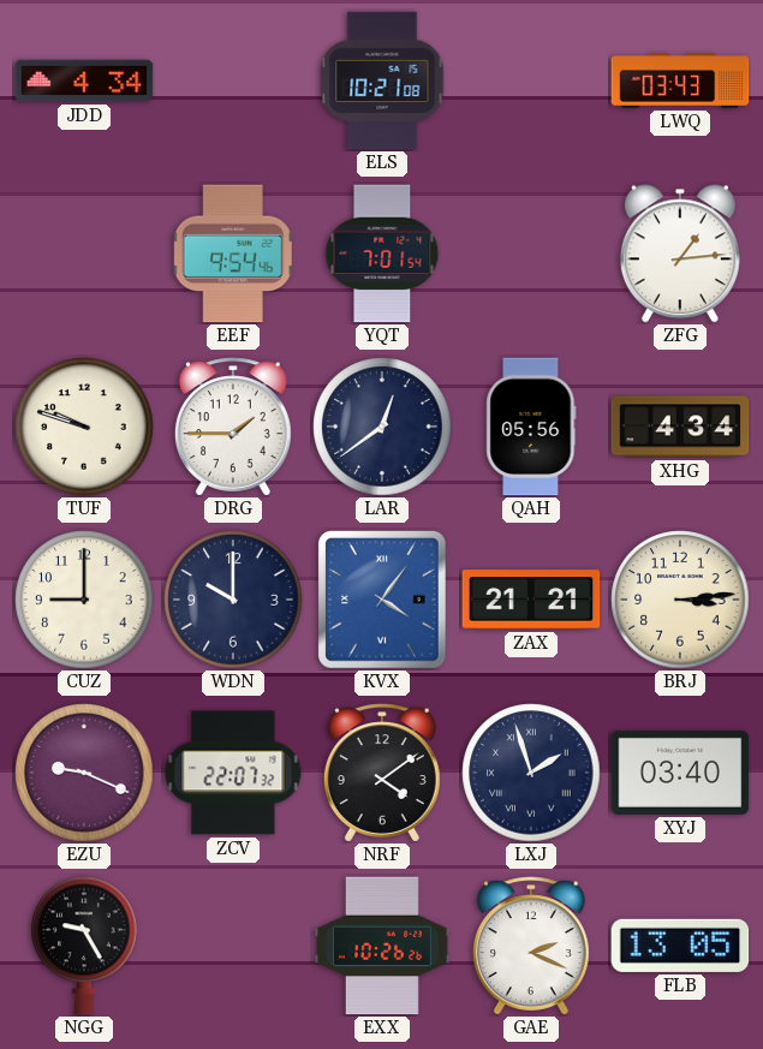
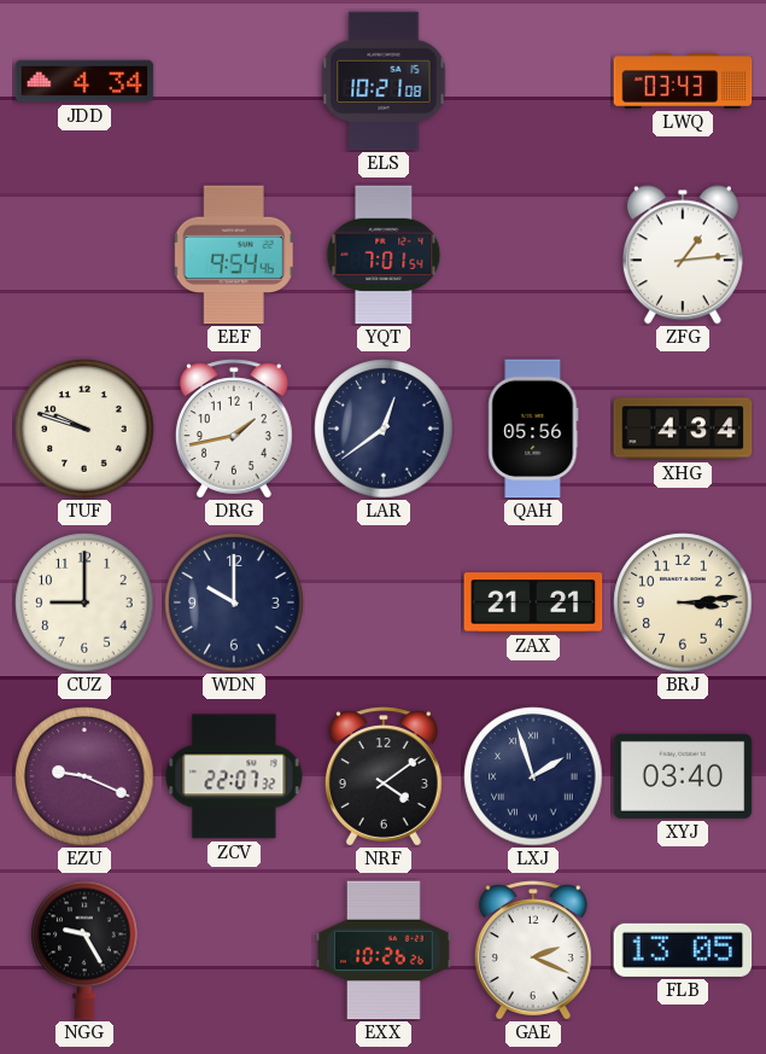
DRG: 1:45 -> 1:43 (234, 429)
KVX: 4:06 -> none (383, 600)
